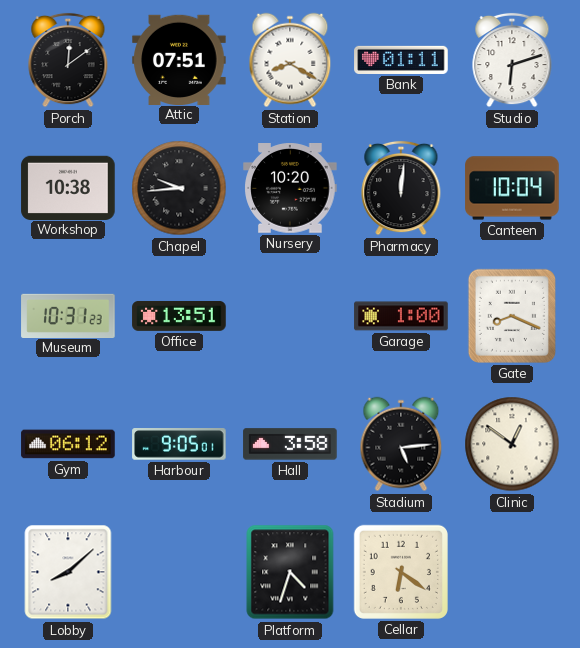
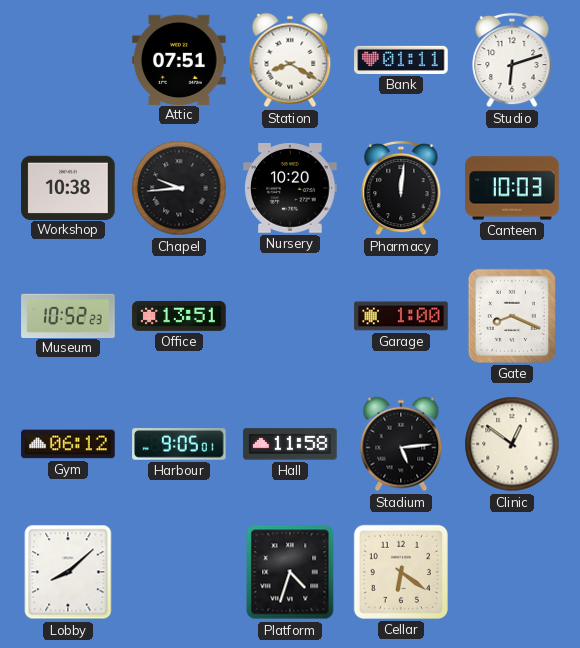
Porch: 12:09 -> none (68, 60)
Canteen: 10:04 -> 10:03 (512, 188)
Museum: 10:31 -> 10:52 (68, 315)
Hall: 3:58 -> 11:58 (290, 444)
